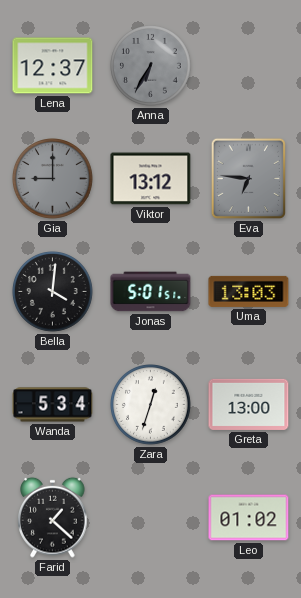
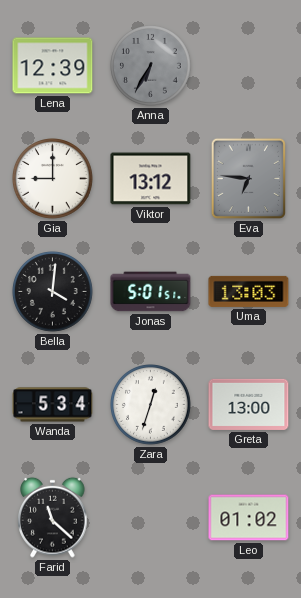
Lena: 12:37 -> 12:39 (53, 66)
Gia dial: grey -> white (53, 179)
Farid: 1:22 -> 11:22 (53, 517)
